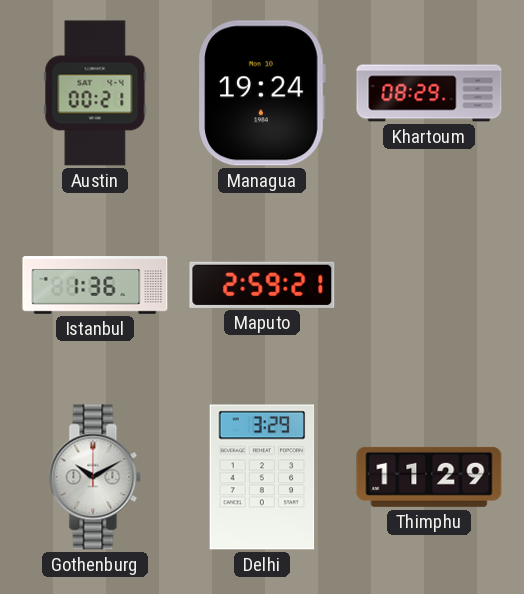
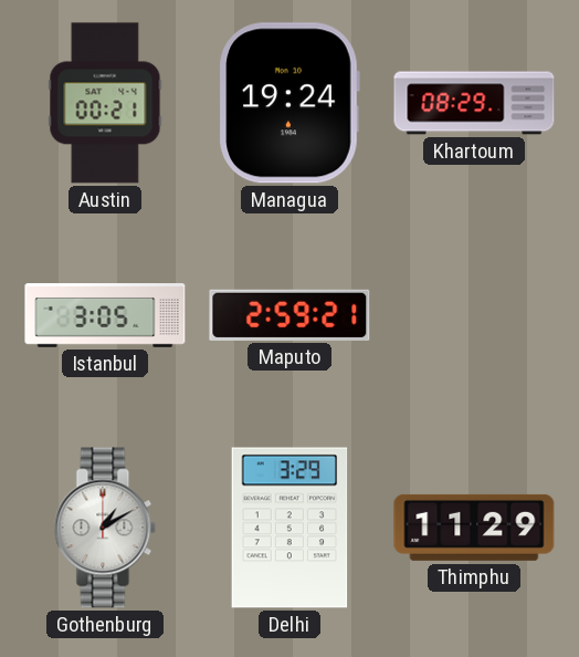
Istanbul: 1:36 -> 3:05 (105, 315)
Gothenburg: 10:10 -> 1:10 (105, 528)
